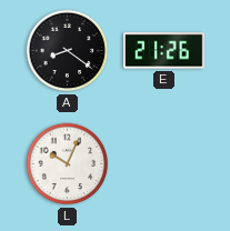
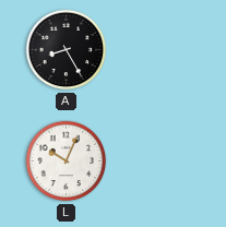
A: 8:21 -> 8:25 (67, 50)
E: 21:26 -> none (164, 51)
